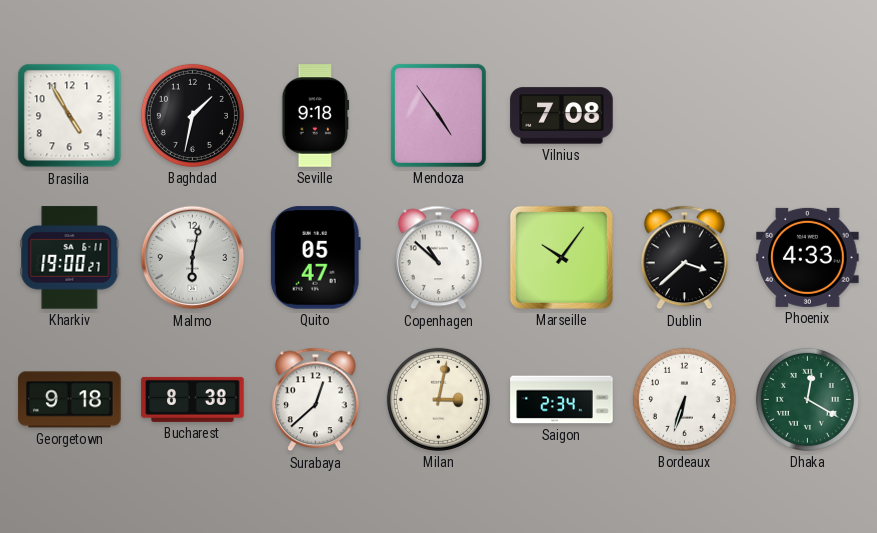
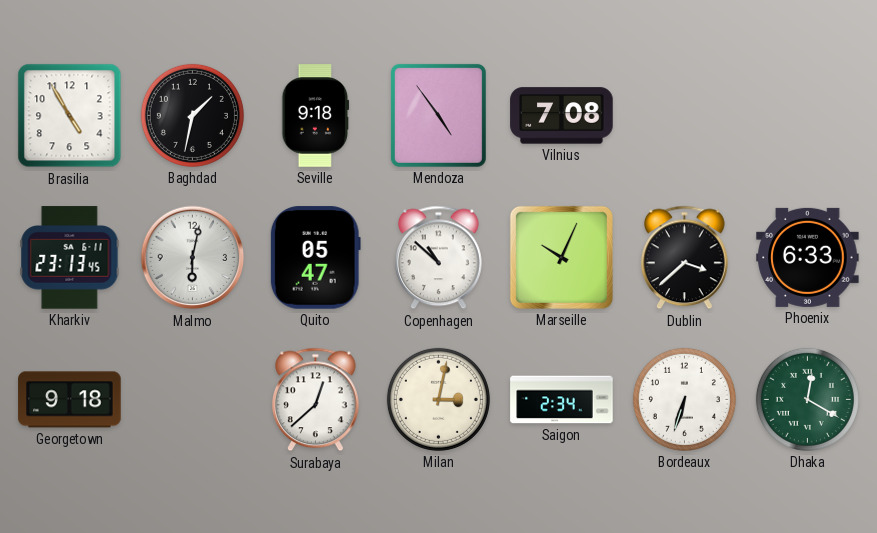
Kharkiv: 19:00 -> 23:13 (70, 258)
Marseille: 10:06 -> 10:04 (561, 257)
Phoenix: 4:33 -> 6:33 (808, 257)
Bucharest: 8:38 -> none (193, 399)
